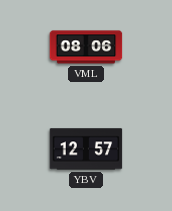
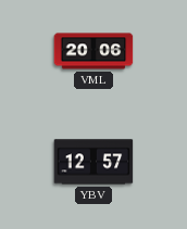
VML: 08:06 -> 20:06 (93, 51)
